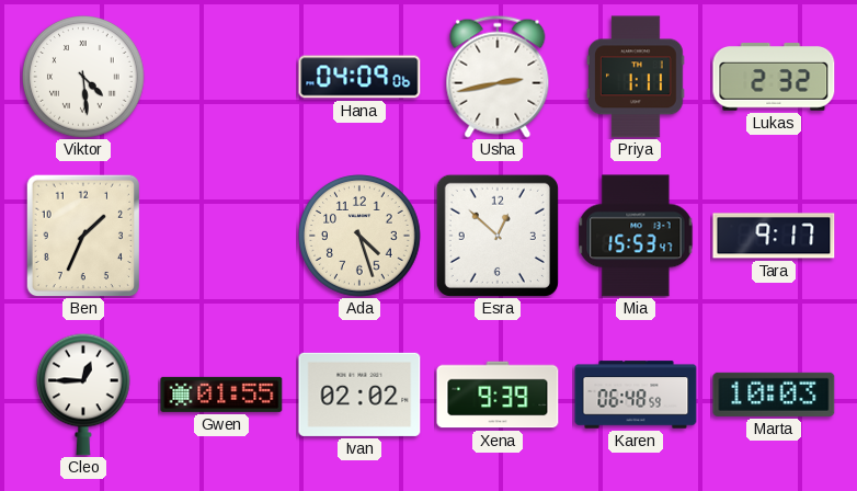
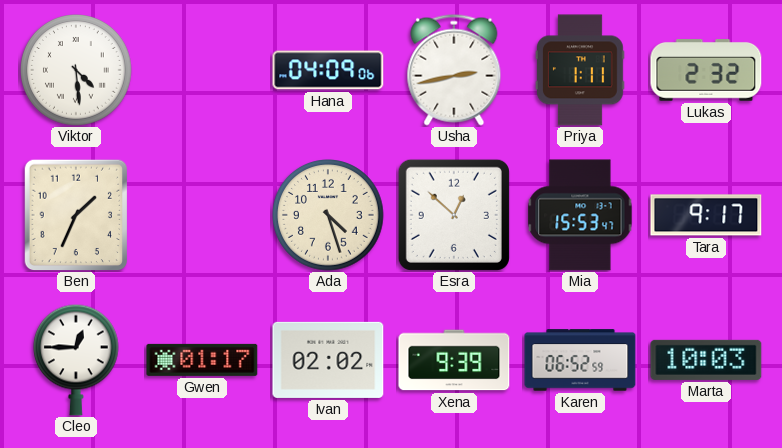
Gwen: 01:55 -> 01:17 (202, 360)
Karen: 06:48 -> 06:52 (580, 360)
